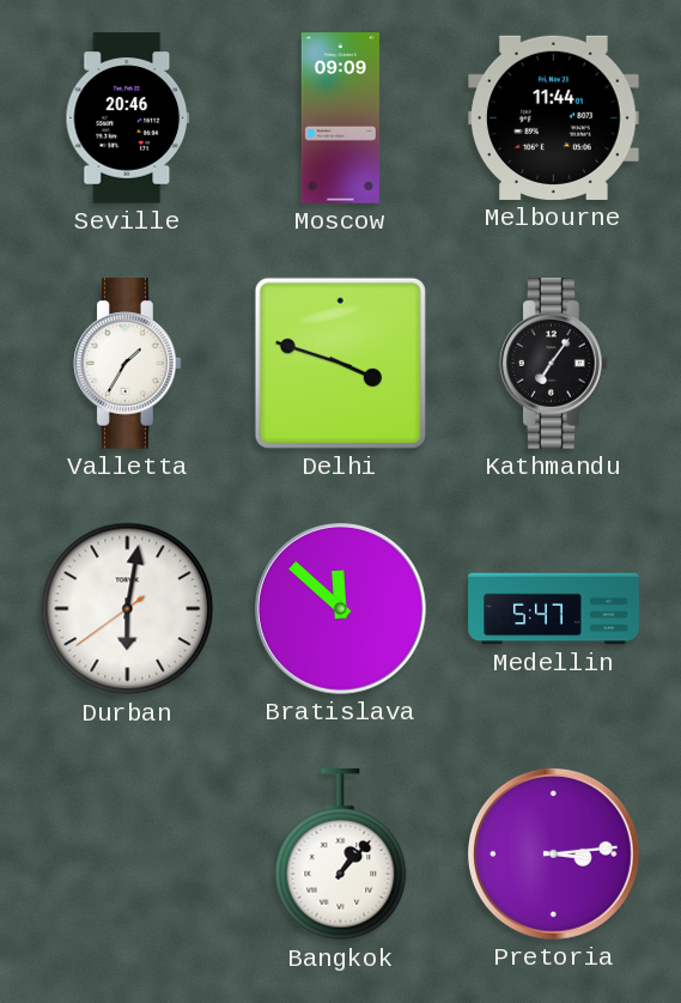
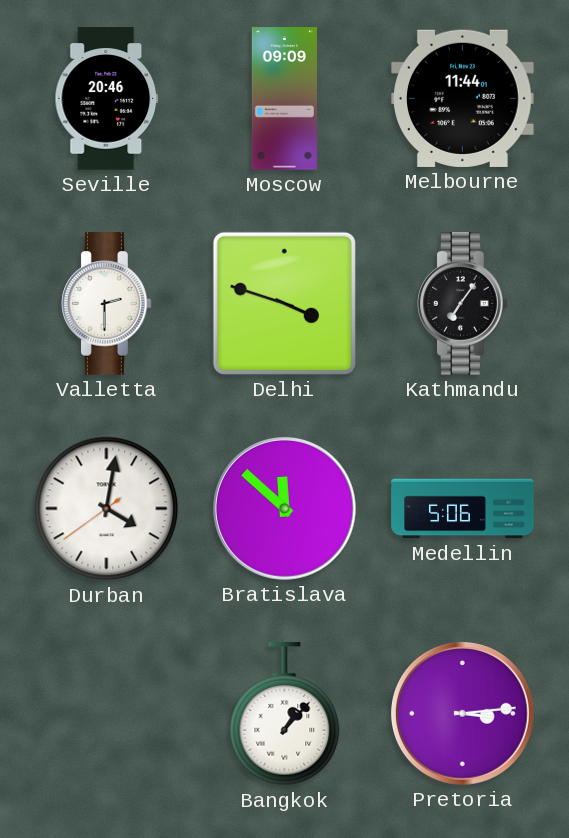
Valletta: 1:35 -> 2:30 (107, 304)
Durban: 6:01 -> 4:01 (107, 509)
Medellin: 5:47 -> 5:06 (463, 509)
